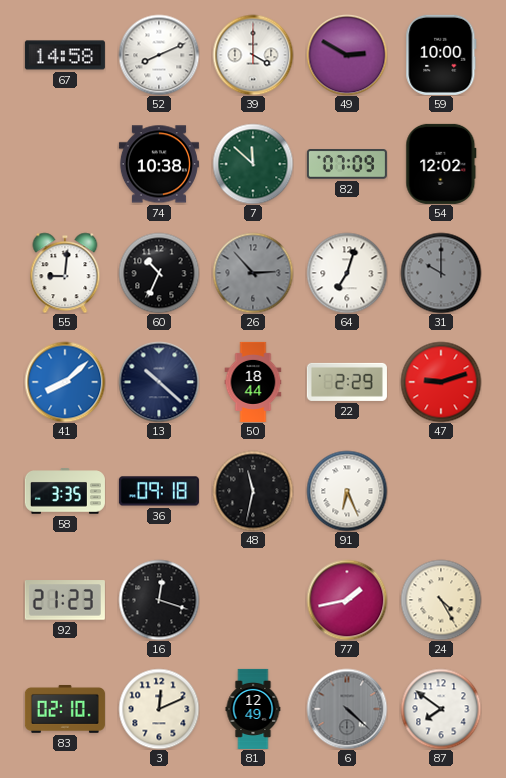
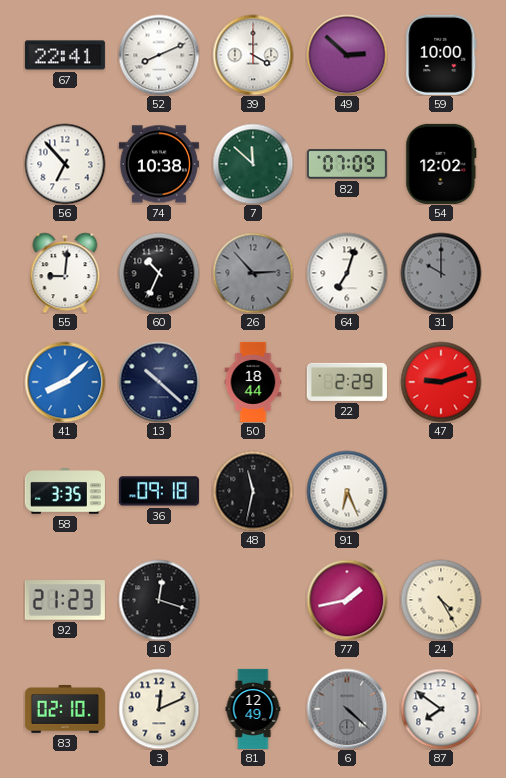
67: 14:58 -> 22:41 (65, 55)
49: 2:50 -> 2:52 (347, 55)
56: none -> 6:53 (65, 164)
